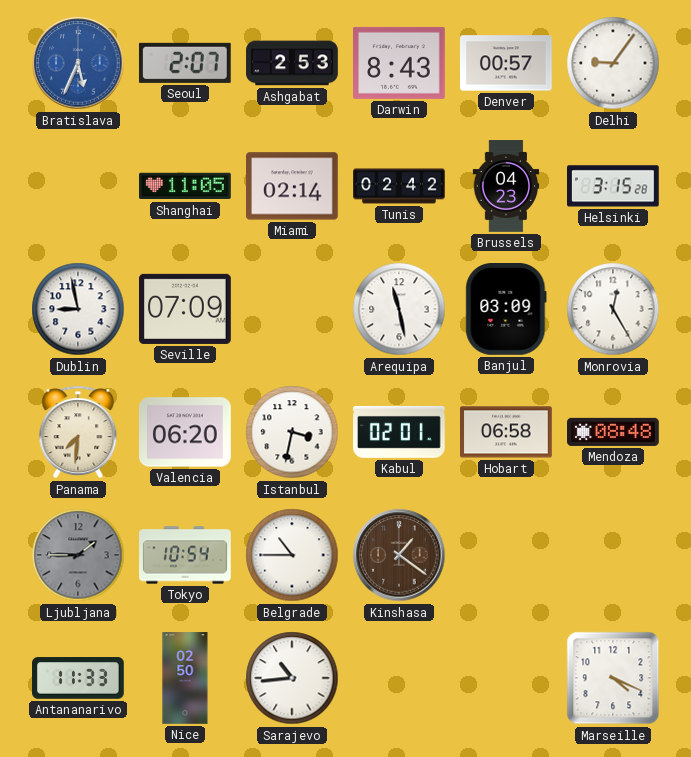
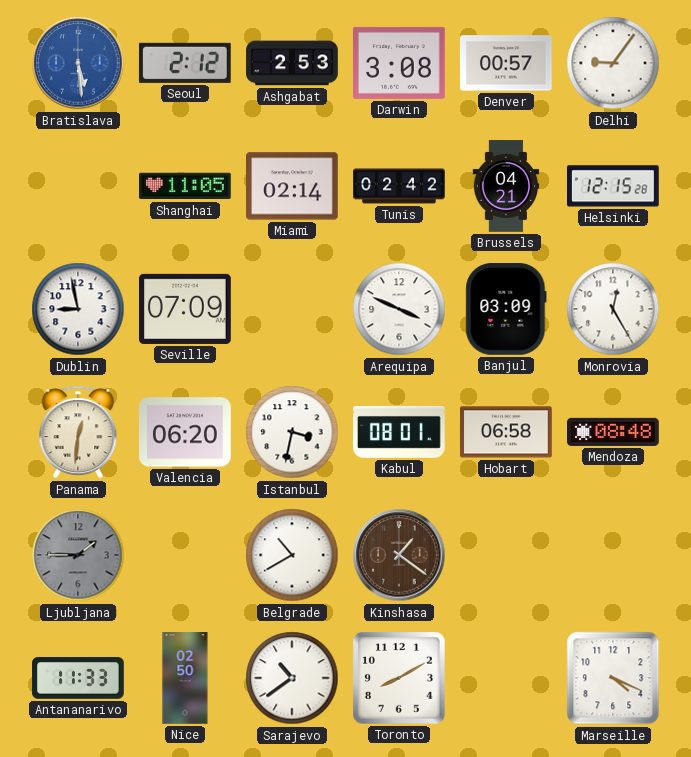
Bratislava: 5:34 -> 5:29 (78, 63)
Seoul: 2:07 -> 2:12 (185, 63)
Darwin: 8:43 -> 3:08 (400, 63)
Brussels: 04:23 -> 04:21 (506, 186)
Helsinki: 3:15 -> 12:15 (614, 186)
Arequipa: 11:28 -> 3:49 (399, 309)
Panama: 7:31 -> 12:31 (78, 432)
Kabul: 02:01 -> 08:01 (400, 432)
Tokyo: 10:54 -> none (185, 555)
Belgrade: 10:45 -> 10:40 (292, 555)
Sarajevo: 10:44 -> 10:39 (292, 678)
Toronto: none -> 8:10 (400, 679)
